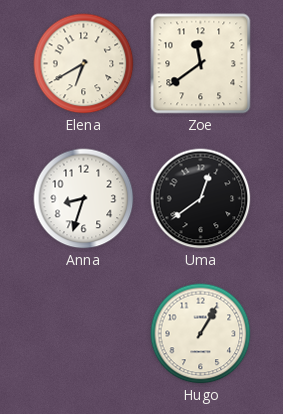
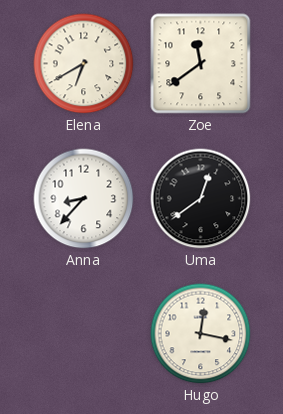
Anna: 8:33 -> 8:37 (84, 199)
Hugo: 1:05 -> 12:17 (201, 334)
